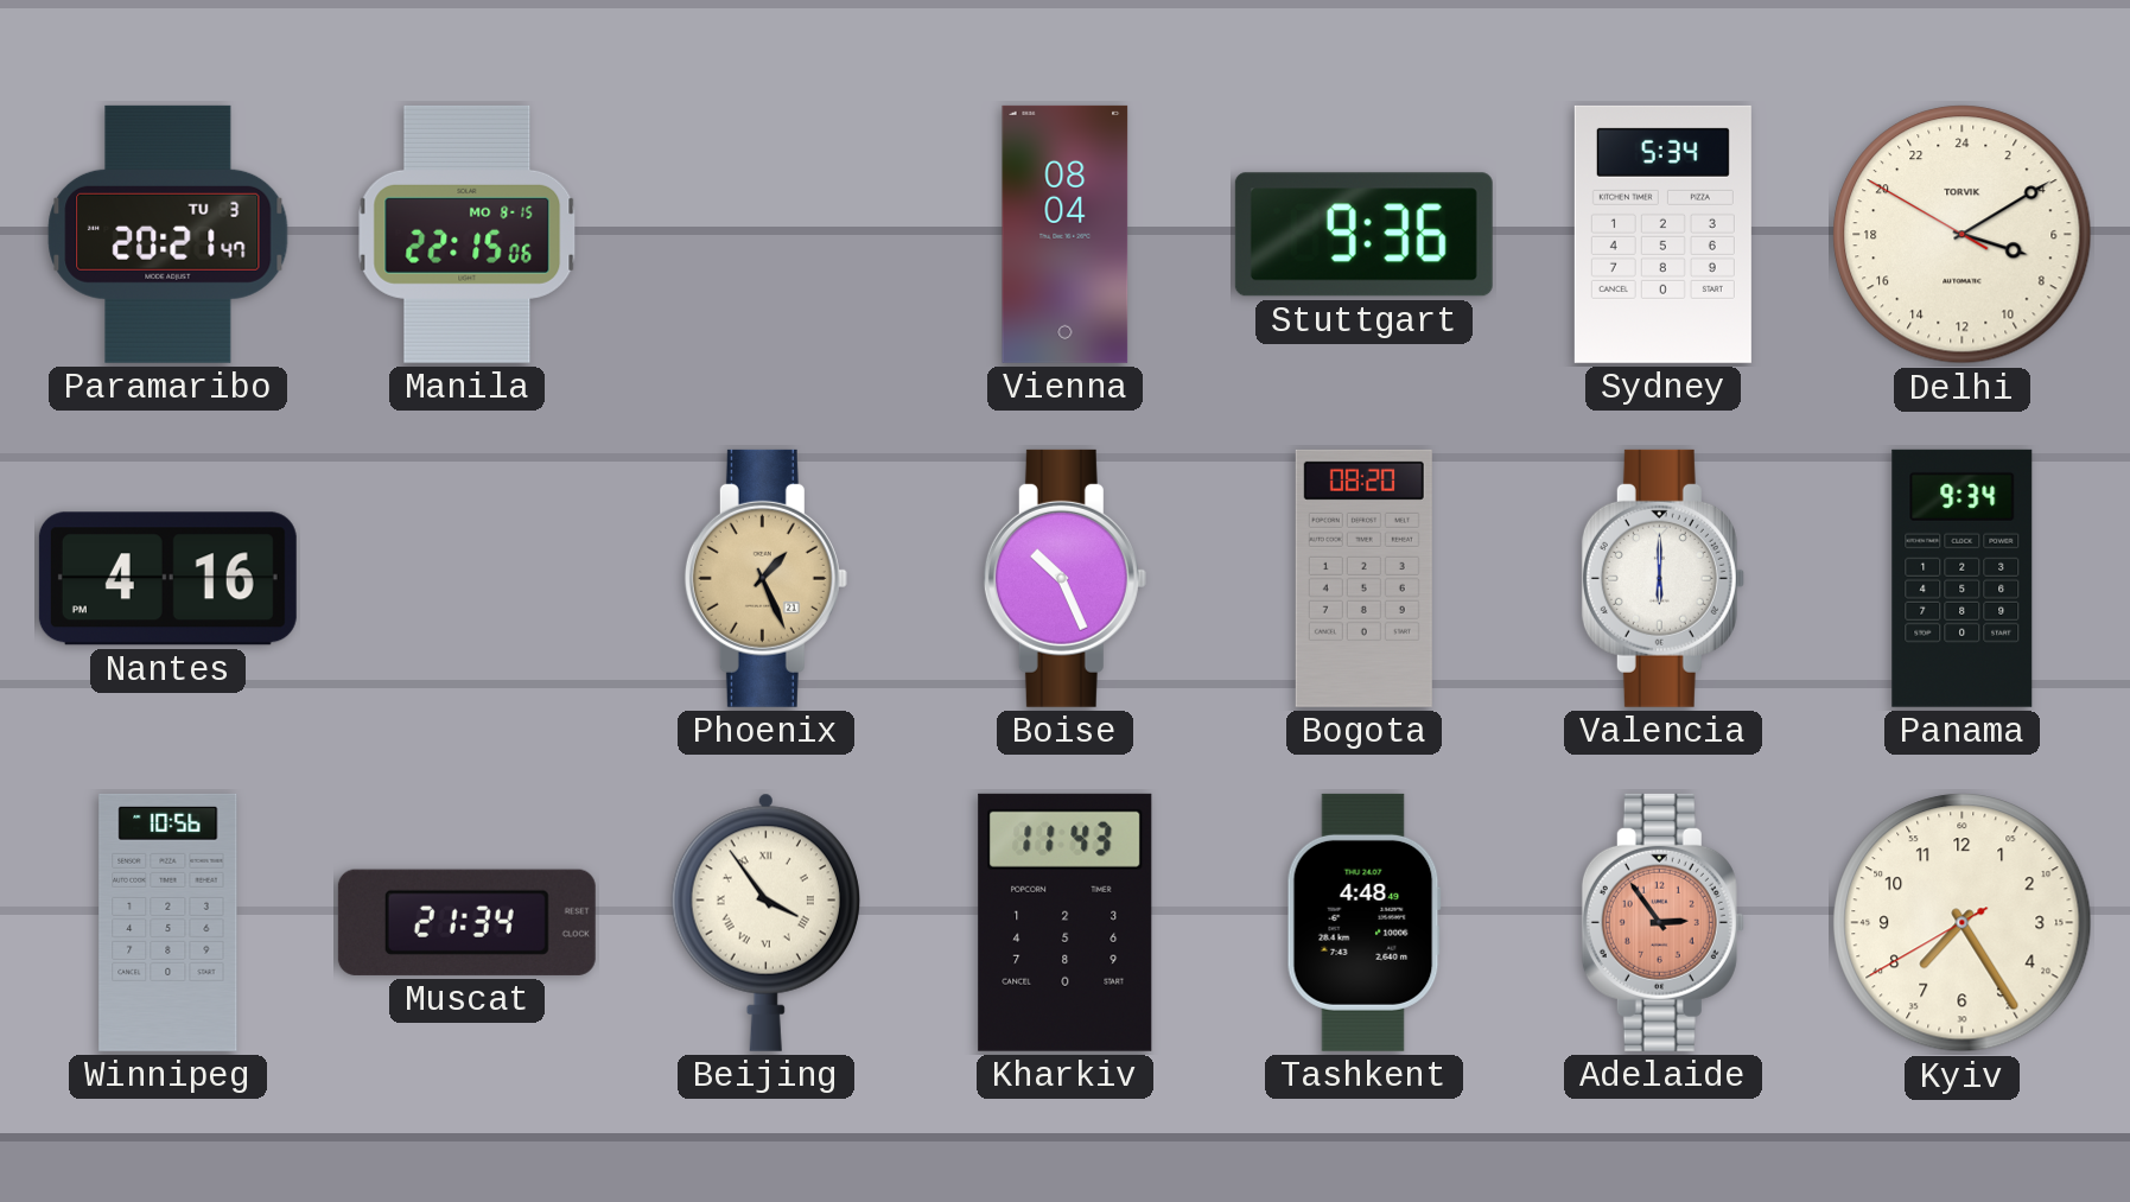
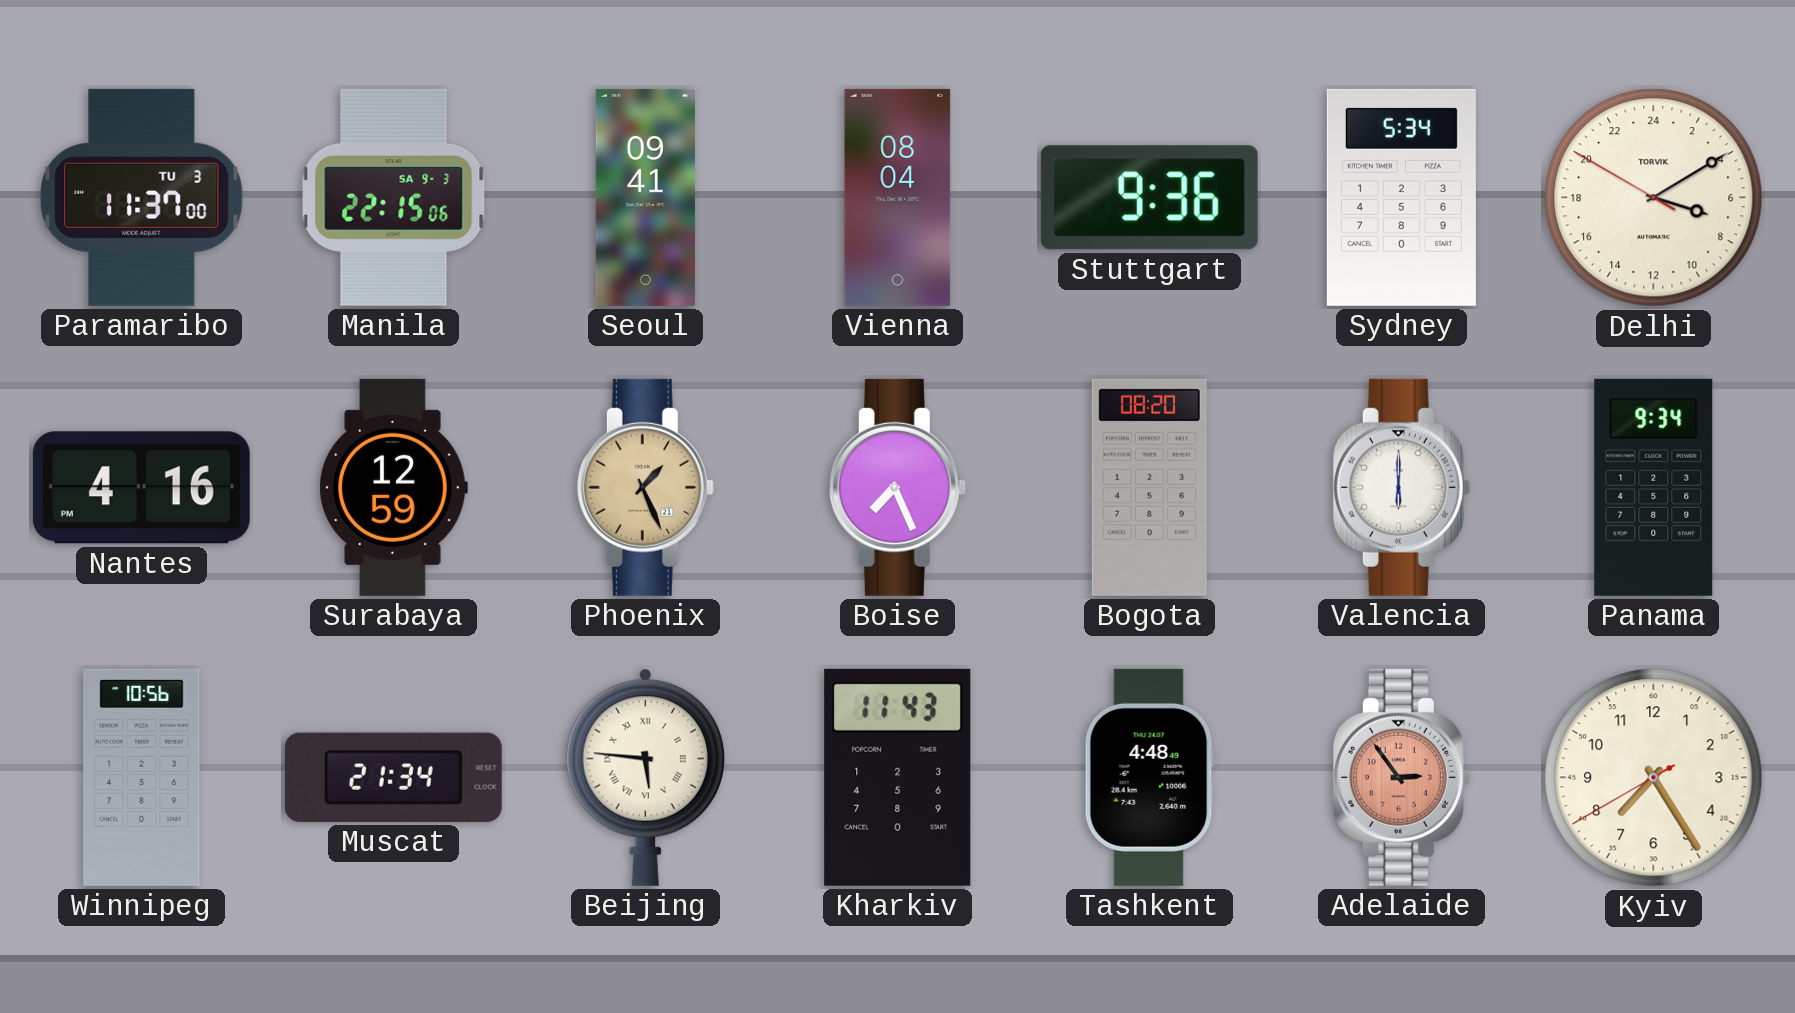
Paramaribo: 20:21 -> 11:37 (142, 197)
Manila date: MO 8-15 -> SA 9-3 (394, 197)
Seoul: none -> 09:41 (645, 197)
Surabaya: none -> 12:59 (393, 487)
Boise: 10:26 -> 7:26 (897, 487)
Beijing: 3:54 -> 5:46 (645, 777)
